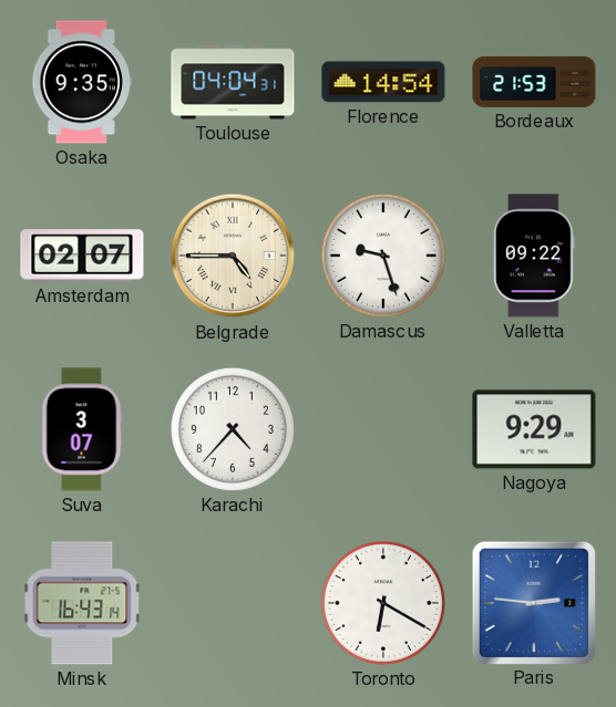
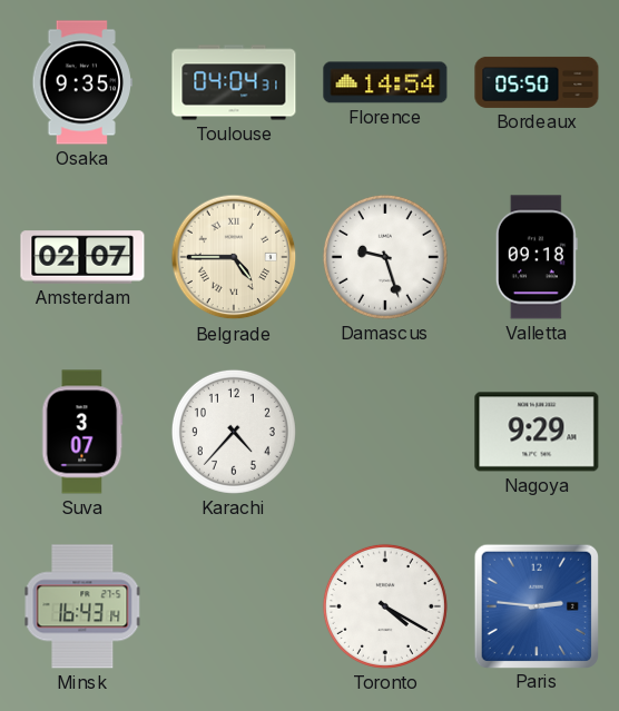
Bordeaux: 21:53 -> 05:50 (537, 82)
Valletta: 09:22 -> 09:18 (537, 257)
Toronto: 6:20 -> 4:20 (385, 606)
